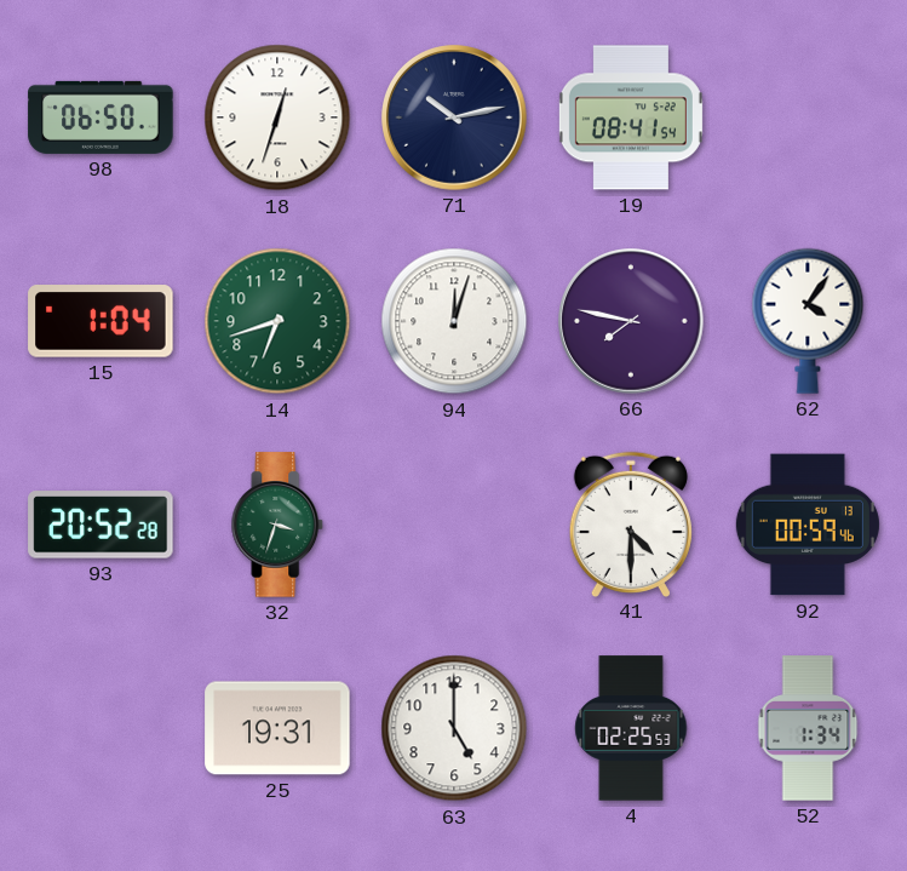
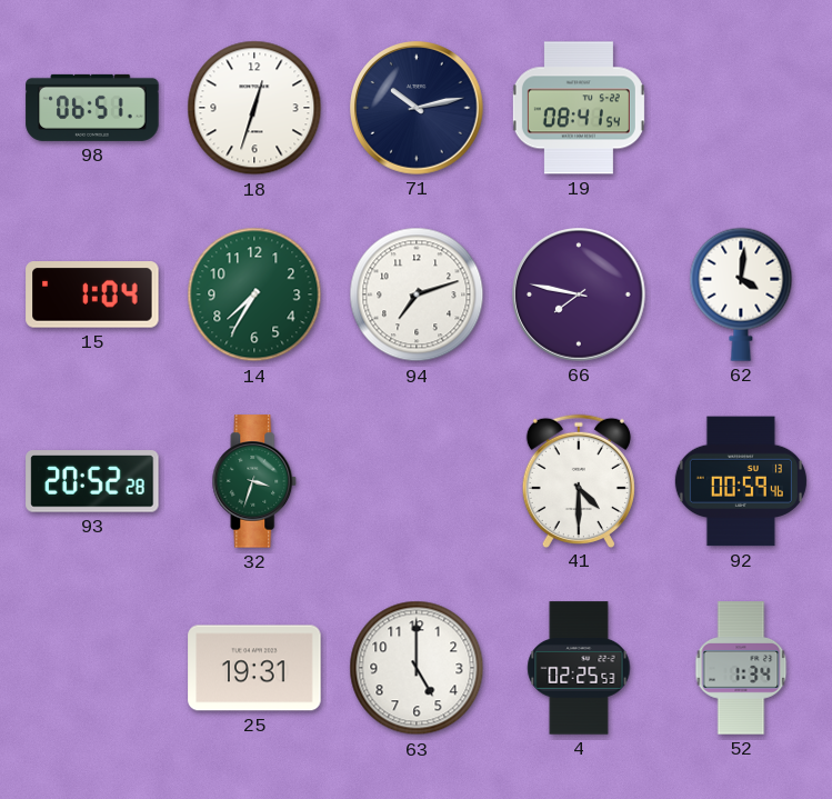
98: 06:50 -> 06:51 (92, 108)
14: 6:42 -> 7:35 (254, 294)
94: 12:03 -> 7:12 (417, 294)
62: 4:06 -> 4:01 (741, 294)
